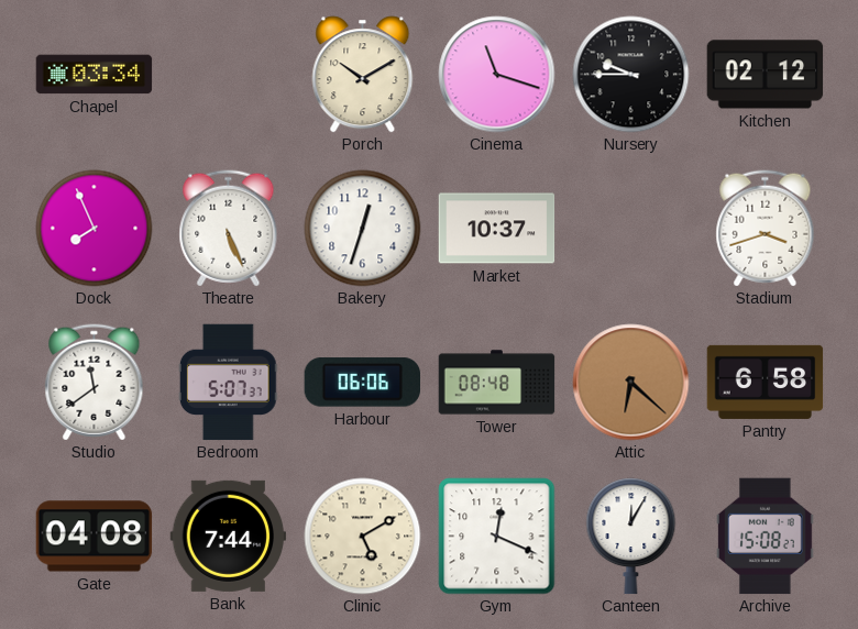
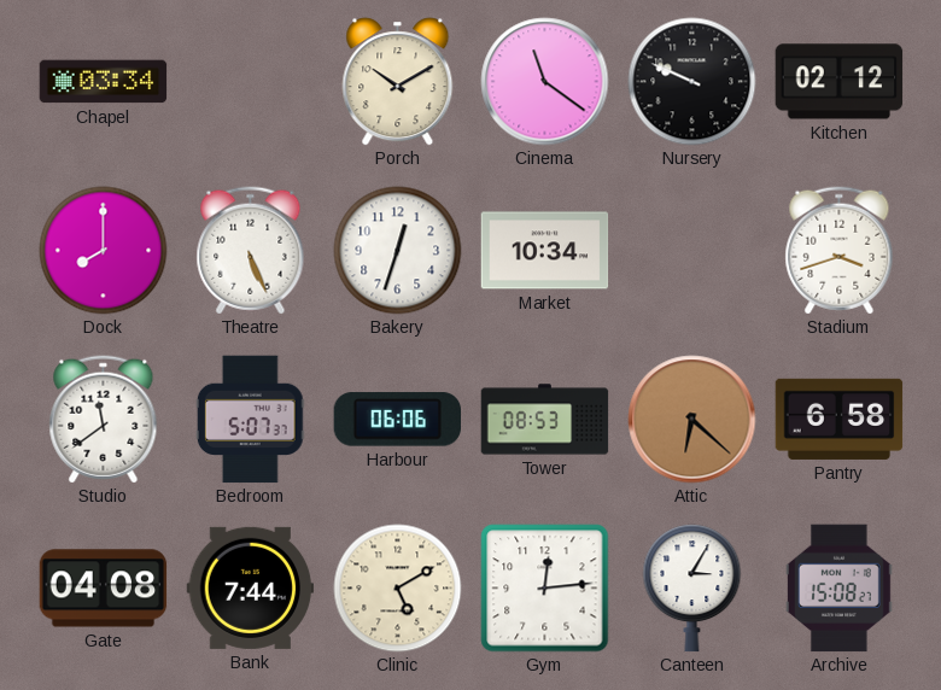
Cinema: 11:18 -> 11:21 (545, 82)
Nursery: 9:45 -> 9:49 (692, 82)
Dock: 7:56 -> 8:00 (104, 251)
Market: 10:37 -> 10:34 (545, 251)
Tower: 08:48 -> 08:53 (545, 420)
Gym: 12:19 -> 12:14 (545, 589)
Canteen: 12:05 -> 3:05 (692, 589)
